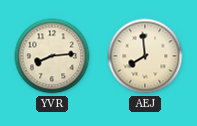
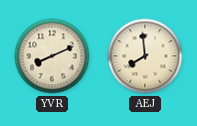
YVR: 8:14 -> 8:11 (52, 56)
